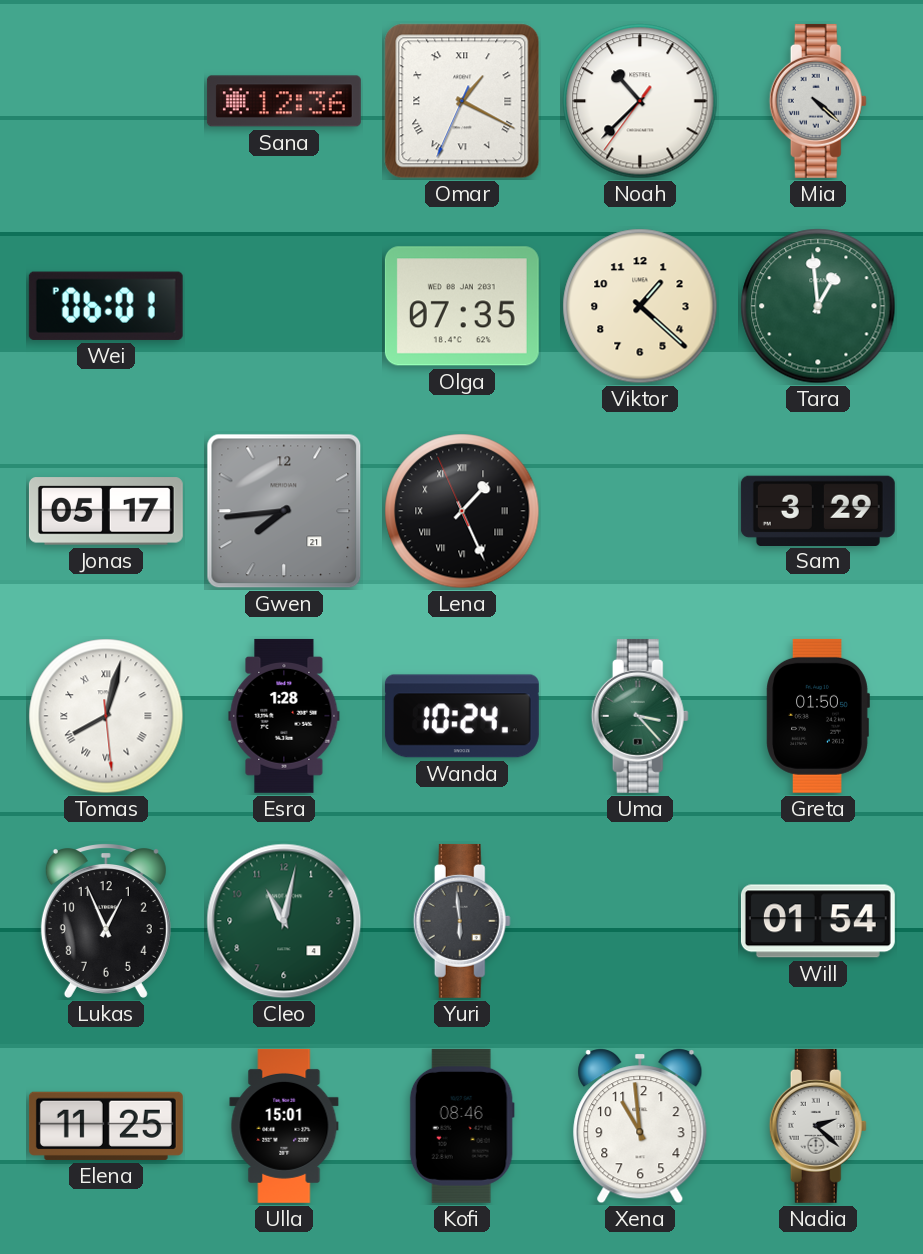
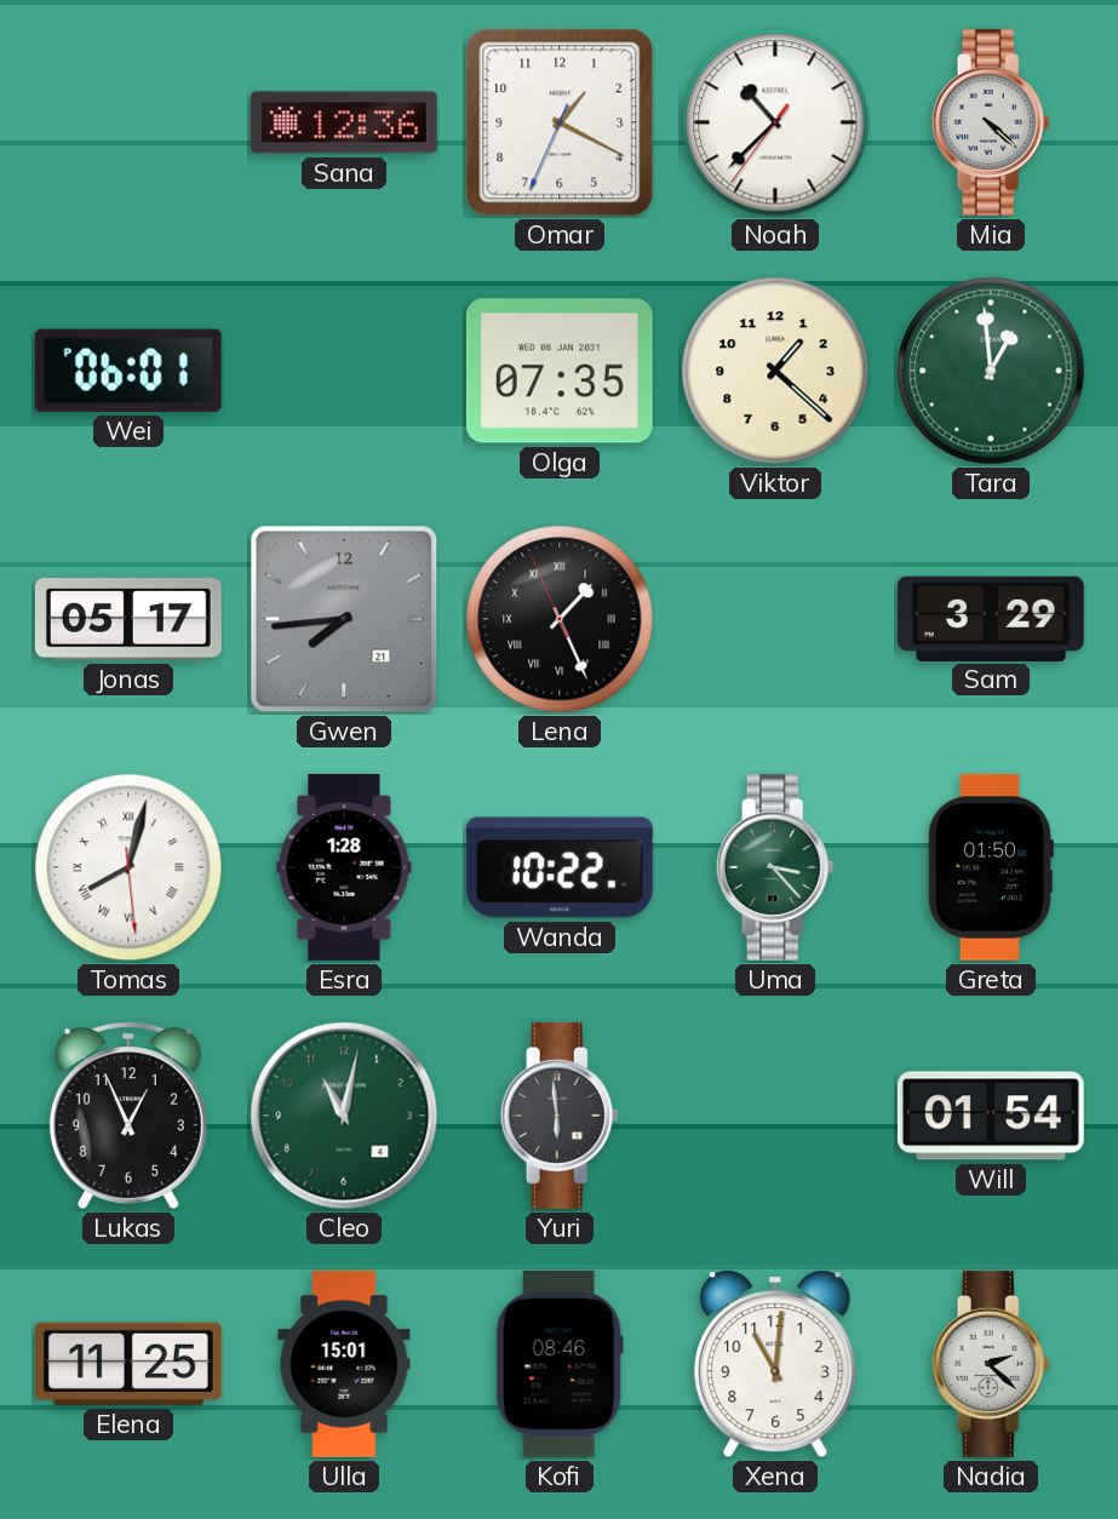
Omar numerals: Roman -> Arabic (560, 122)
Wanda: 10:24 -> 10:22 (560, 867)
Xena: 10:59 -> 11:01 (775, 1364)
